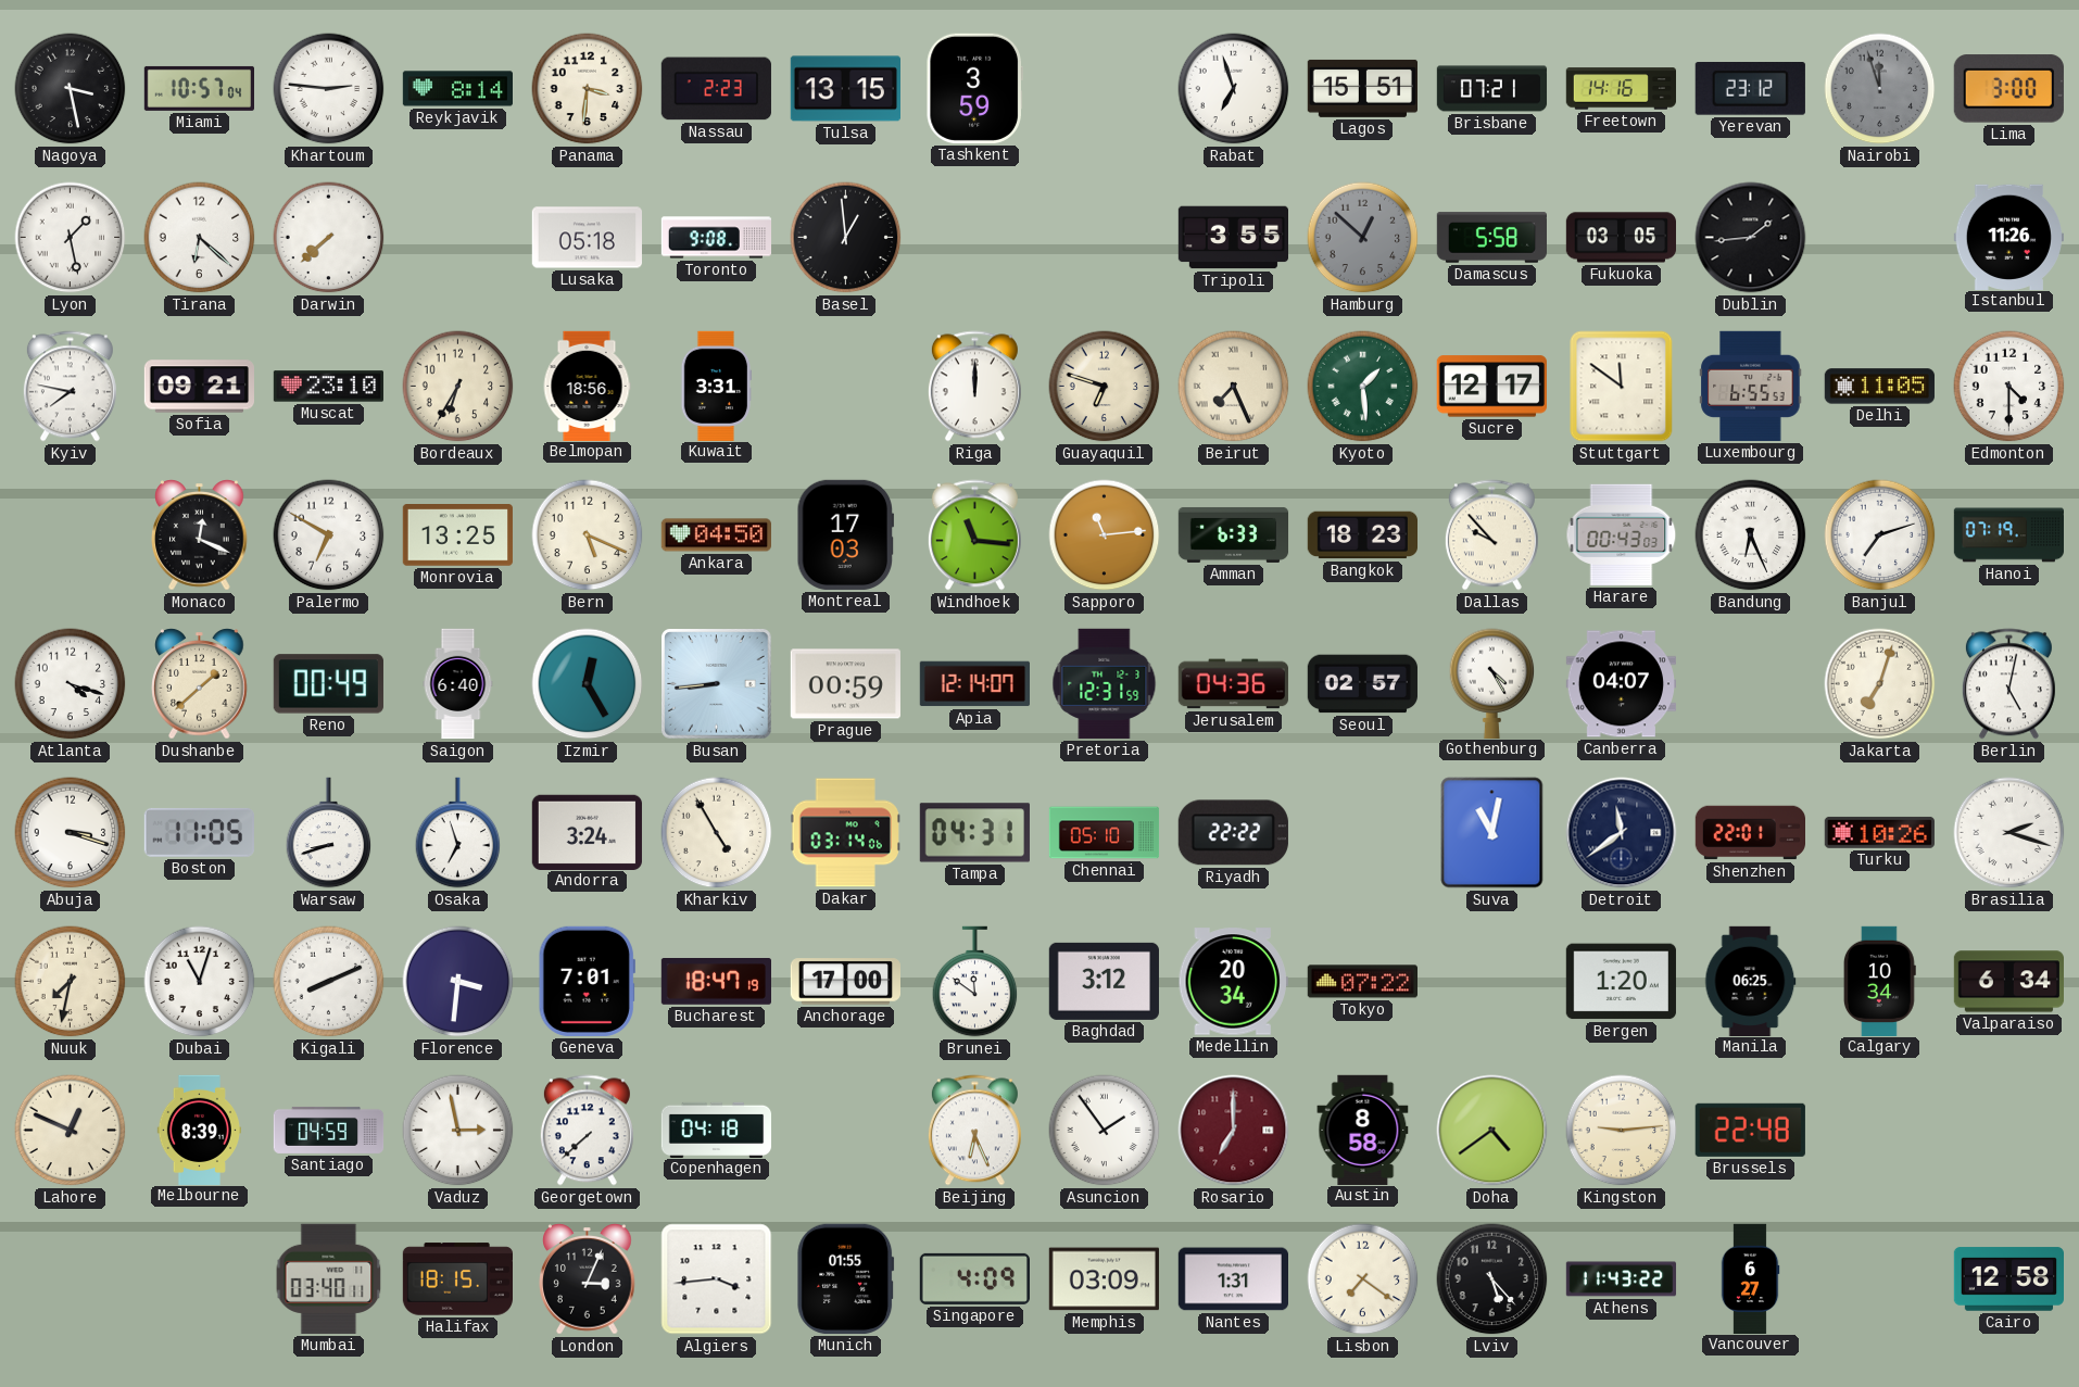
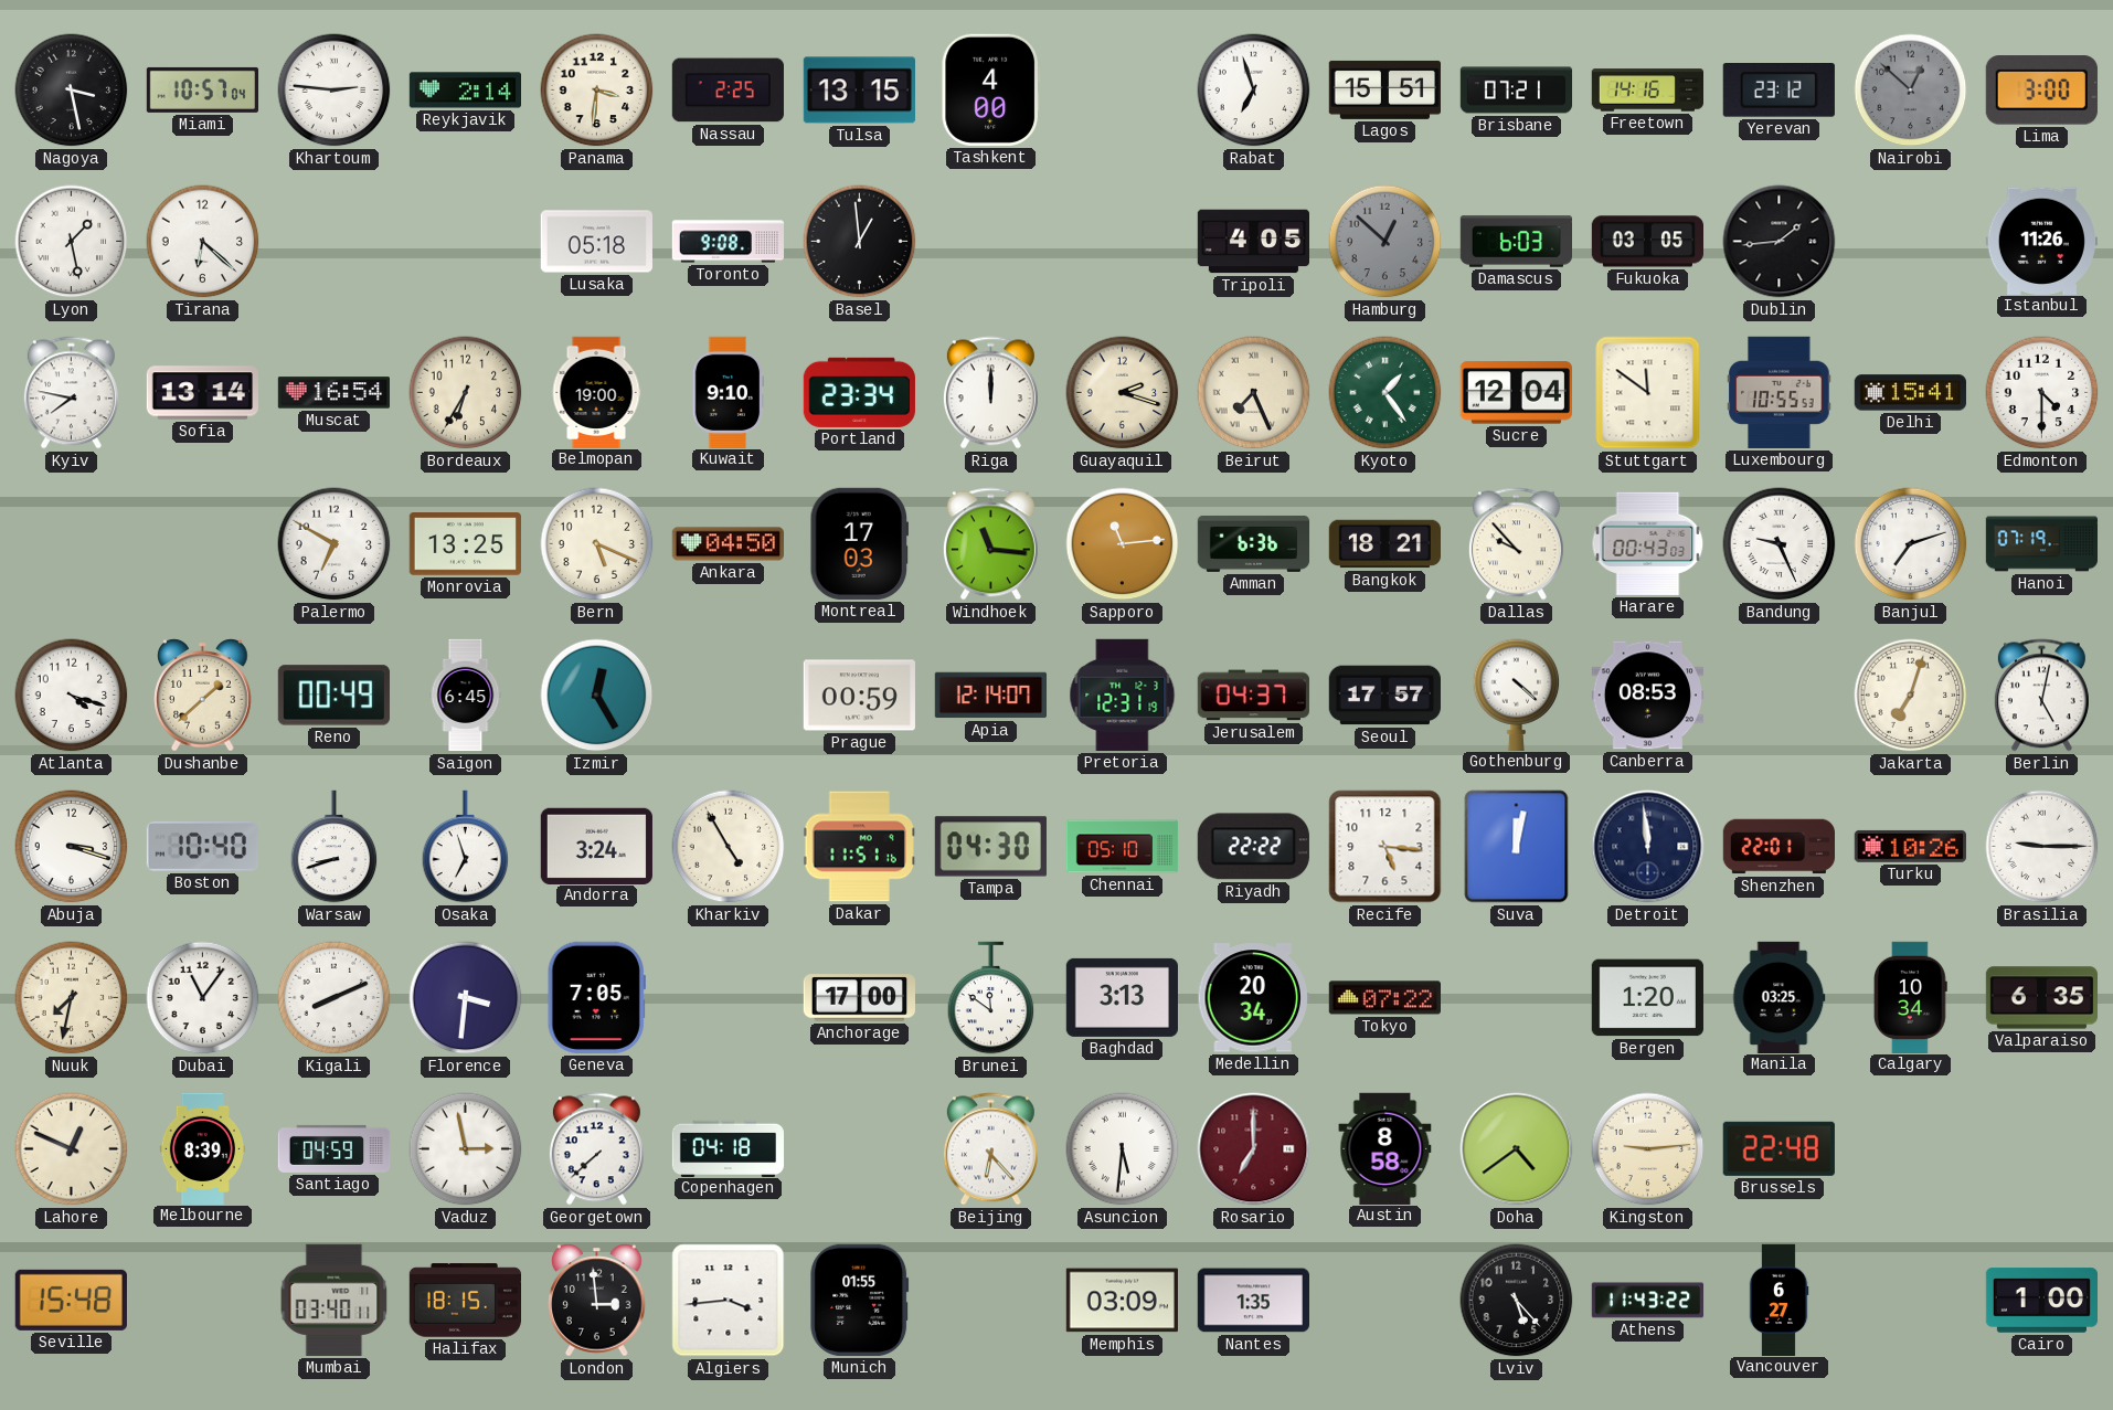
Reykjavik: 8:14 -> 2:14 (465, 91)
Nassau: 2:23 -> 2:25 (728, 91)
Tashkent: 3:59 -> 4:00 (990, 89)
Nairobi: 11:57 -> 12:52 (1911, 91)
Darwin: 7:38 -> none (329, 238)
Tripoli: 3:55 -> 4:05 (1253, 242)
Damascus: 5:58 -> 6:03 (1516, 242)
Sofia: 09:21 -> 13:14 (202, 393)
Muscat: 23:10 -> 16:54 (333, 393)
Belmopan: 18:56 -> 19:00 (596, 392)
Kuwait: 3:31 -> 9:10 (726, 392)
Portland: none -> 23:34 (859, 392)
Guayaquil: 6:48 -> 2:18 (1123, 393)
Kyoto: 1:29 -> 1:24 (1385, 393)
Sucre: 12:17 -> 12:04 (1516, 393)
Luxembourg: 6:55 -> 10:55 (1780, 392)
Delhi: 11:05 -> 15:41 (1910, 393)
Monaco: 12:19 -> none (200, 535)
Amman: 6:33 -> 6:36 (1254, 543)
Bangkok: 18:23 -> 18:21 (1384, 544)
Bandung: 6:26 -> 9:26 (1780, 544)
Saigon: 6:40 -> 6:45 (466, 696)
Busan: 8:44 -> none (717, 684)
Pretoria: 12:31:59 -> 12:31:19 (1123, 695)
Jerusalem: 04:36 -> 04:37 (1253, 696)
Seoul: 02:57 -> 17:57 (1384, 696)
Gothenburg: 4:25 -> 4:22 (1517, 695)
Canberra: 04:07 -> 08:53 (1647, 696)
Boston: 11:05 -> 10:40 (202, 846)
Dakar: 03:14 -> 11:51 (859, 847)
Tampa: 04:31 -> 04:30 (990, 847)
Recife: none -> 5:16 (1385, 847)
Suva: 11:02 -> 12:02 (1517, 847)
Detroit: 11:39 -> 11:59 (1648, 847)
Brasilia: 2:18 -> 9:15 (2042, 847)
Dubai: 11:03 -> 11:06 (203, 998)
Geneva: 7:01 -> 7:05 (596, 997)
Bucharest: 18:47 -> none (716, 982)
Baghdad: 3:12 -> 3:13 (1122, 997)
Manila: 06:25 -> 03:25 (1780, 997)
Valparaiso: 6:34 -> 6:35 (2041, 998)
Beijing: 6:26 -> 6:23 (990, 1149)
Asuncion: 1:54 -> 5:31 (1123, 1149)
Seville: none -> 15:48 (71, 1300)
London: 3:04 -> 2:59 (597, 1301)
Singapore: 4:09 -> none (974, 1278)
Nantes: 1:31 -> 1:35 (1253, 1301)
Lisbon: 7:21 -> none (1363, 1279)
Cairo: 12:58 -> 1:00 (2041, 1301)
